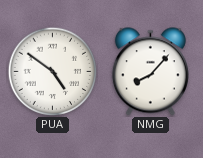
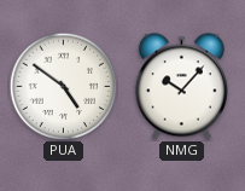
NMG: 8:07 -> 10:07 (181, 87)
